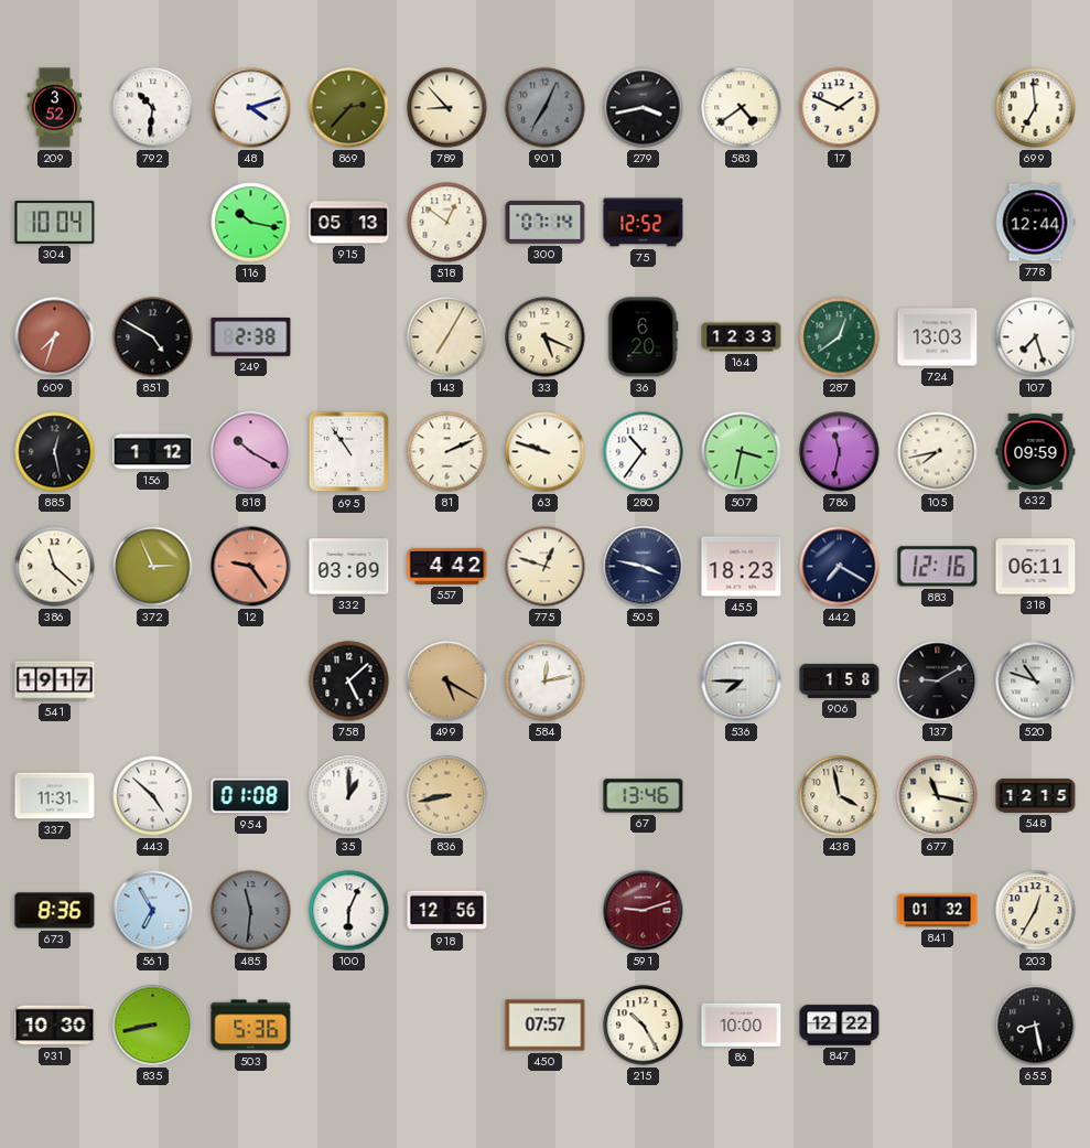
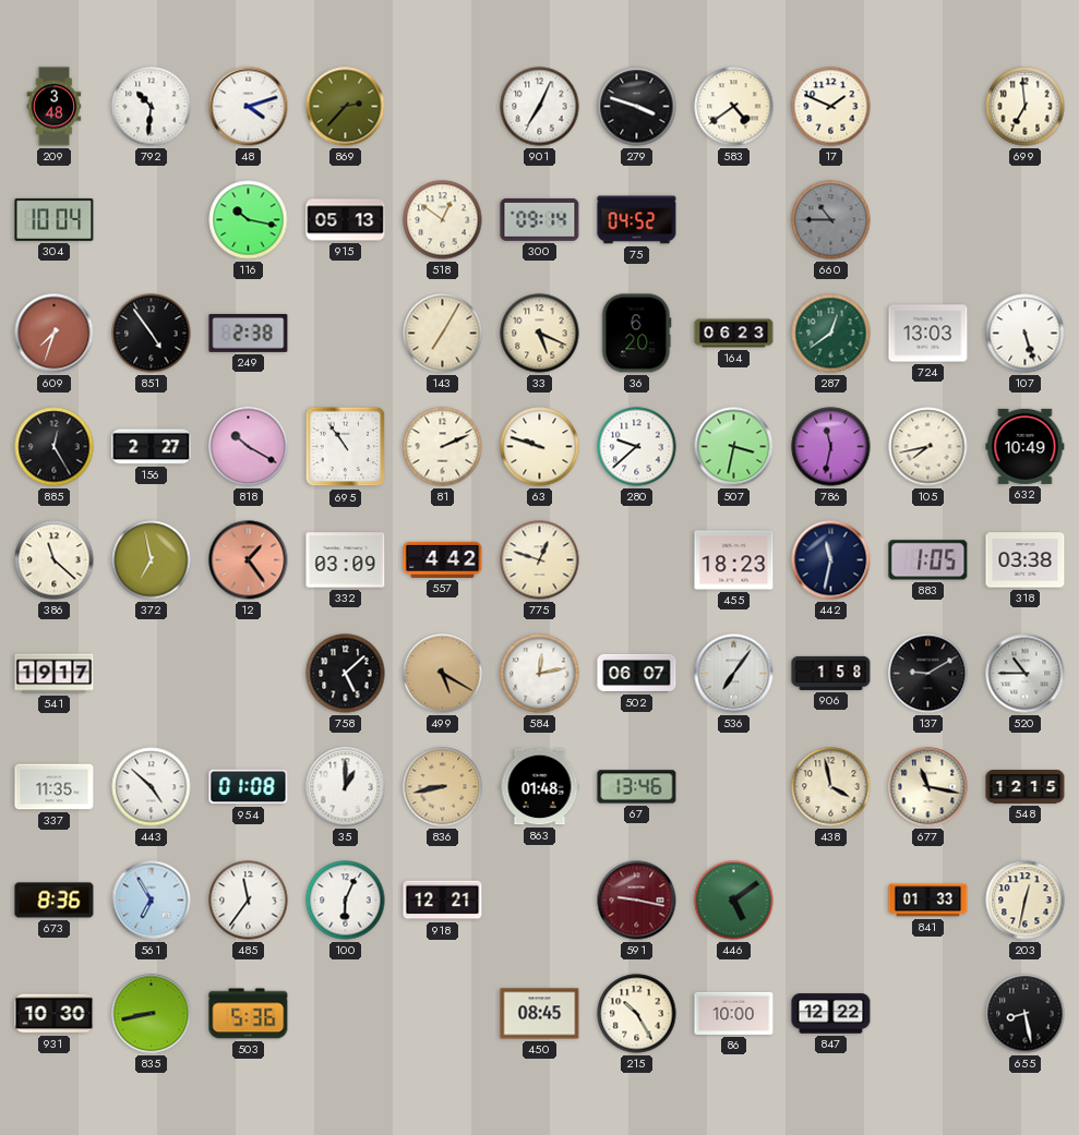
209: 3:52 -> 3:48 (55, 107)
789: 8:53 -> none (447, 108)
901 dial: grey -> white (540, 107)
279: 3:43 -> 3:48 (637, 107)
300: 07:14 -> 09:14 (540, 219)
75: 12:52 -> 04:52 (637, 220)
660: none -> 10:45 (831, 220)
778: 12:44 -> none (1035, 223)
851: 4:50 -> 4:54 (152, 334)
164: 12:33 -> 06:23 (734, 334)
107: 7:27 -> 5:27 (1026, 334)
885: 12:28 -> 12:25 (55, 447)
156: 1:12 -> 2:27 (152, 447)
280: 10:36 -> 9:38 (637, 447)
632: 09:59 -> 10:49 (1026, 446)
372: 2:56 -> 6:58 (152, 560)
12: 9:24 -> 1:24 (249, 560)
505: 3:47 -> none (644, 567)
442: 7:20 -> 11:32 (831, 560)
883: 12:16 -> 1:05 (928, 560)
318: 06:11 -> 03:38 (1026, 560)
502: none -> 06:07 (637, 673)
536: 7:45 -> 7:06 (734, 674)
520: 10:48 -> 10:45 (1026, 674)
337: 11:31 -> 11:35 (55, 787)
863: none -> 01:48 (540, 787)
485: 11:31 -> 11:36 (249, 901)
485 dial: grey -> white (249, 901)
918: 12:56 -> 12:21 (443, 901)
591: 9:12 -> 9:17 (637, 901)
446: none -> 5:09 (734, 901)
841: 01:32 -> 01:33 (928, 901)
203: 12:35 -> 12:32 (1026, 901)
450: 07:57 -> 08:45 (540, 1014)
